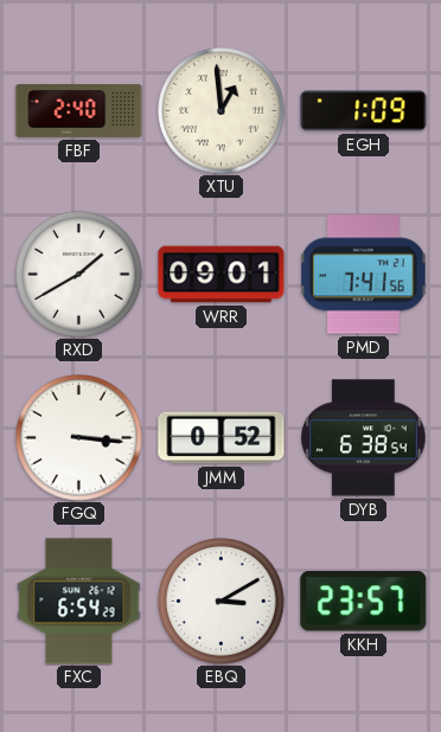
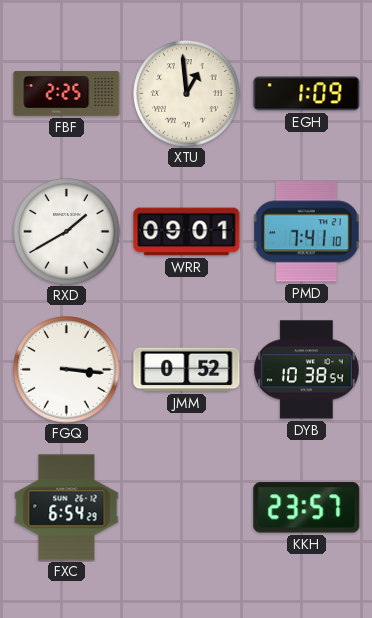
FBF: 2:40 -> 2:25 (67, 94)
PMD: 7:41:56 -> 7:41:10 (306, 232)
DYB: 6:38 -> 10:38 (307, 370)
EBQ: 3:10 -> none (222, 602)
